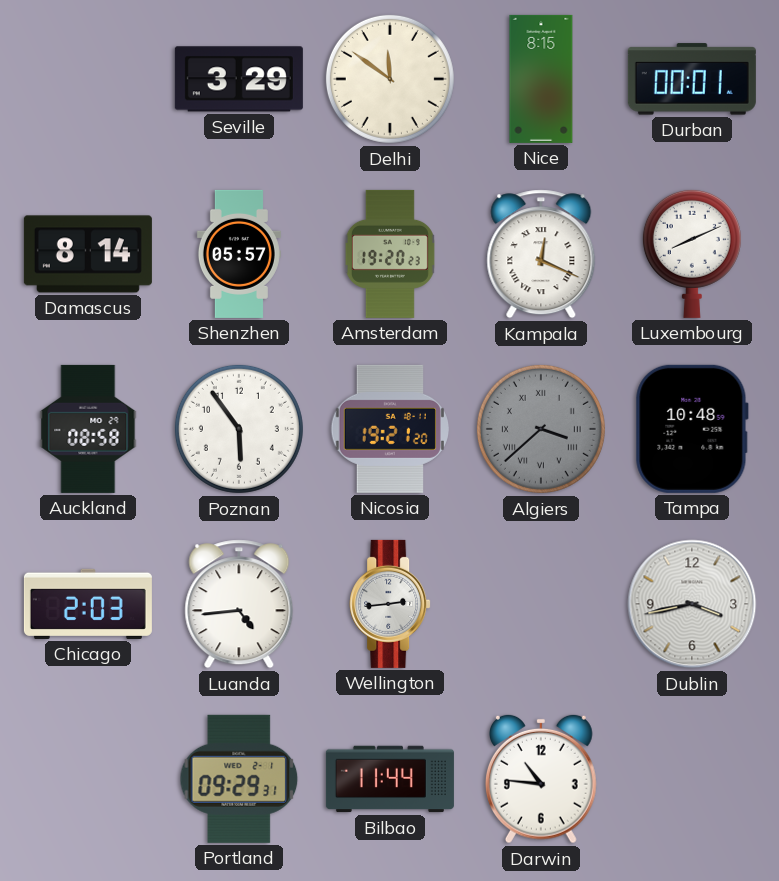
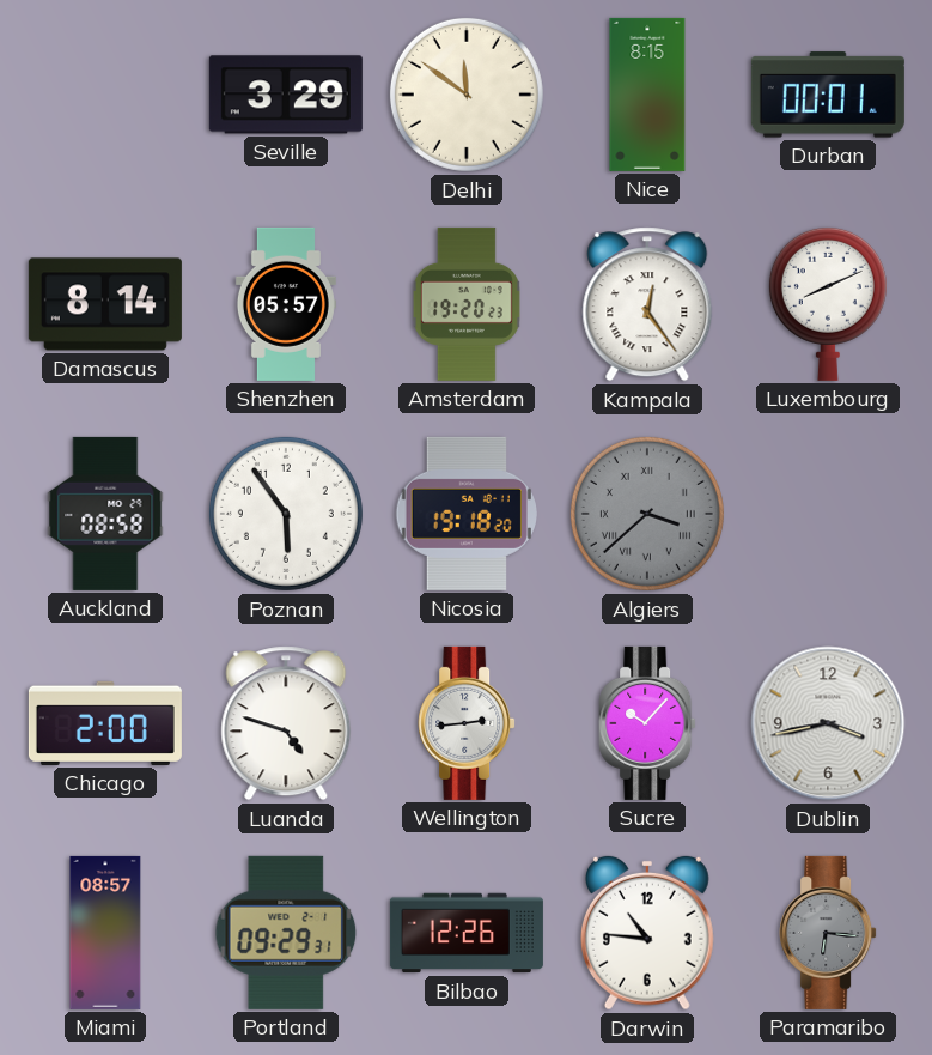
Kampala: 12:19 -> 12:24 (647, 304)
Nicosia: 19:21 -> 19:18 (467, 514)
Tampa: 10:48 -> none (692, 429)
Chicago: 2:03 -> 2:00 (105, 723)
Luanda: 4:44 -> 4:48 (286, 723)
Sucre: none -> 10:07 (647, 723)
Miami: none -> 08:57 (105, 933)
Bilbao: 11:44 -> 12:26 (467, 933)
Paramaribo: none -> 6:16 (828, 933)
